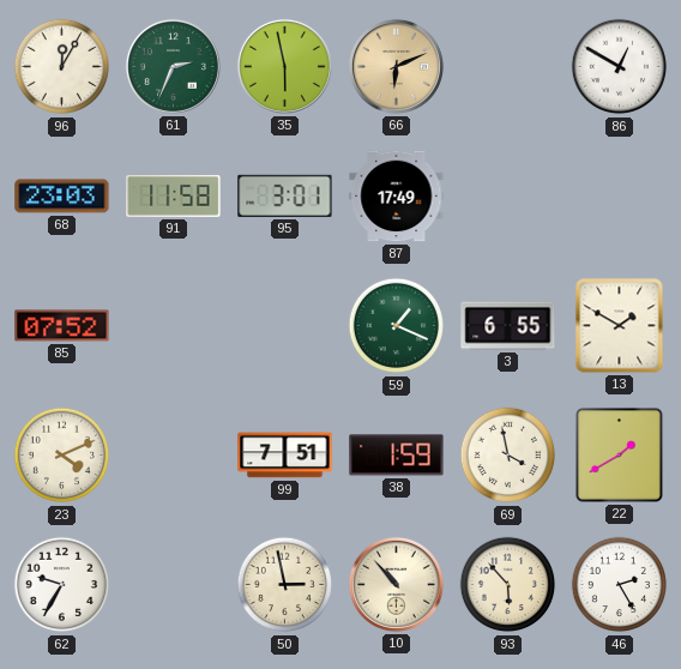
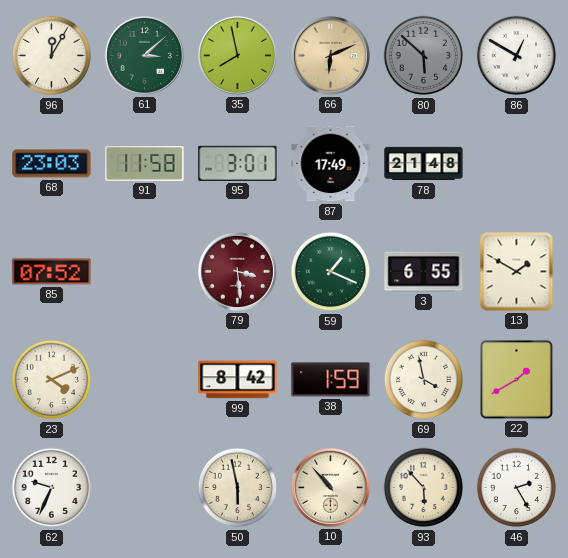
61: 2:34 -> 3:08 (144, 55)
35: 5:58 -> 7:58 (237, 55)
80: none -> 5:52 (424, 56)
78: none -> 21:48 (424, 164)
79: none -> 3:29 (237, 271)
99: 7:51 -> 8:42 (238, 380)
62: 9:35 -> 9:34 (52, 488)
50: 2:58 -> 5:58 (238, 488)
